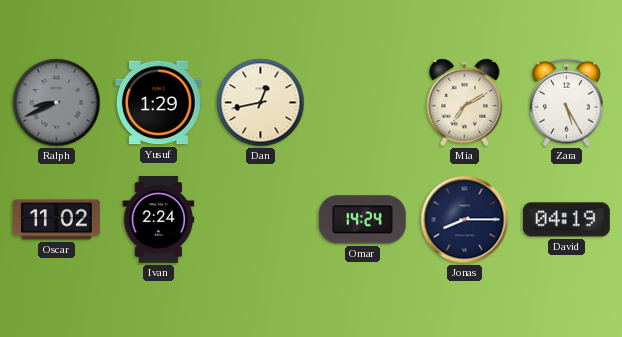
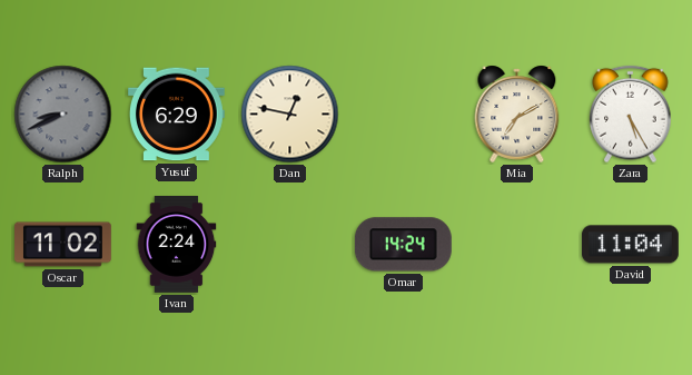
Yusuf: 1:29 -> 6:29 (176, 115)
Dan: 12:43 -> 12:47 (290, 115)
Jonas: 8:15 -> none (465, 220)
David: 04:19 -> 11:04 (630, 245)
